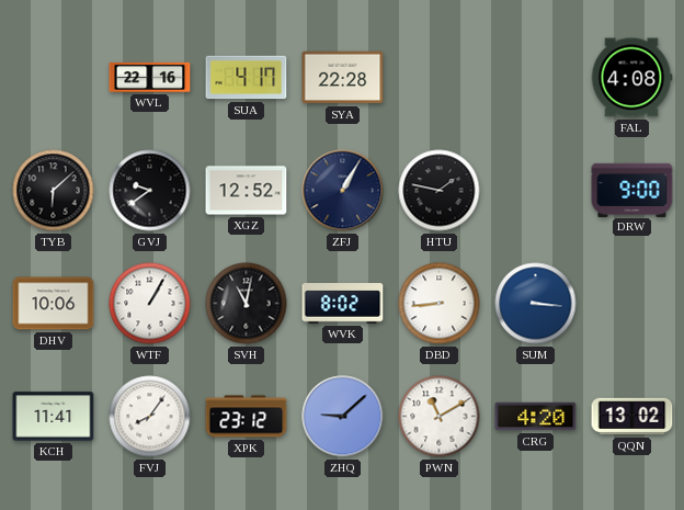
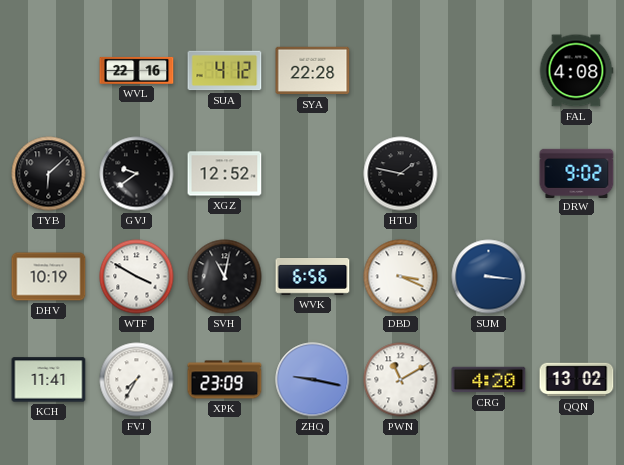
SUA: 4:17 -> 4:12 (225, 71)
ZFJ: 1:05 -> none (343, 191)
DRW: 9:00 -> 9:02 (577, 173)
DHV: 10:06 -> 10:19 (49, 277)
WTF: 1:05 -> 3:50 (137, 277)
WVK: 8:02 -> 6:56 (313, 277)
DBD: 8:44 -> 3:19 (401, 277)
FVJ: 8:06 -> 7:35 (137, 380)
XPK: 23:12 -> 23:09 (225, 380)
ZHQ: 9:08 -> 9:17 (313, 380)
